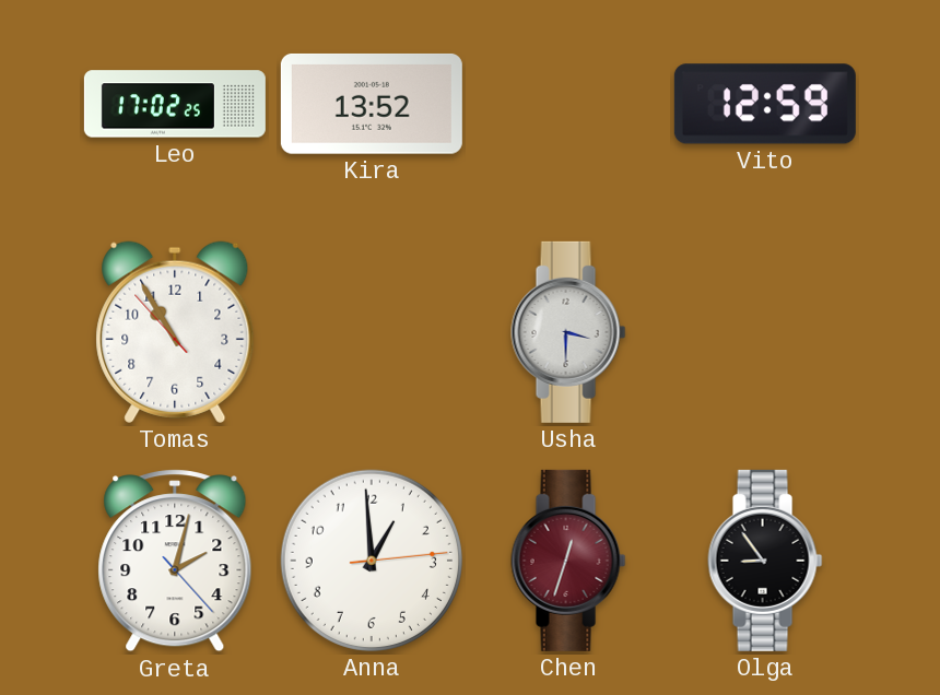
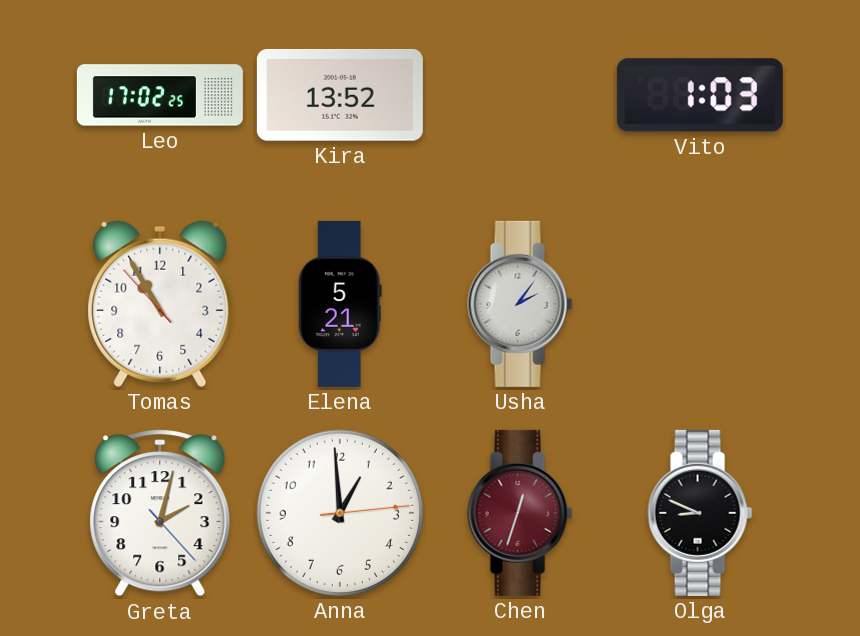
Vito: 12:59 -> 1:03 (700, 95)
Elena: none -> 5:21 (340, 304)
Usha: 3:30 -> 2:06 (520, 304)
Olga: 8:54 -> 8:49 (700, 513)
